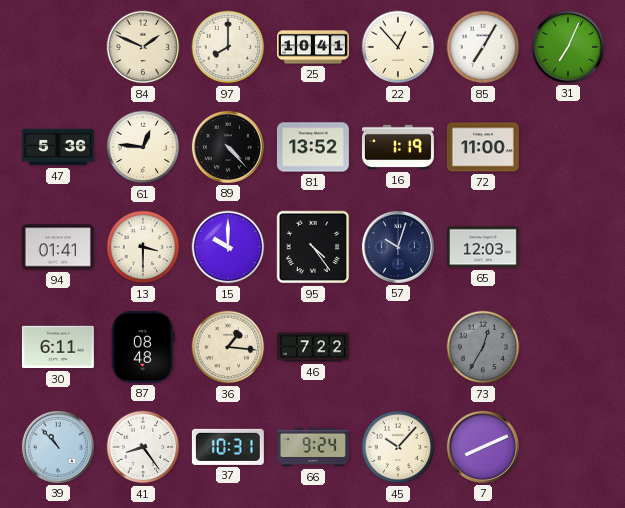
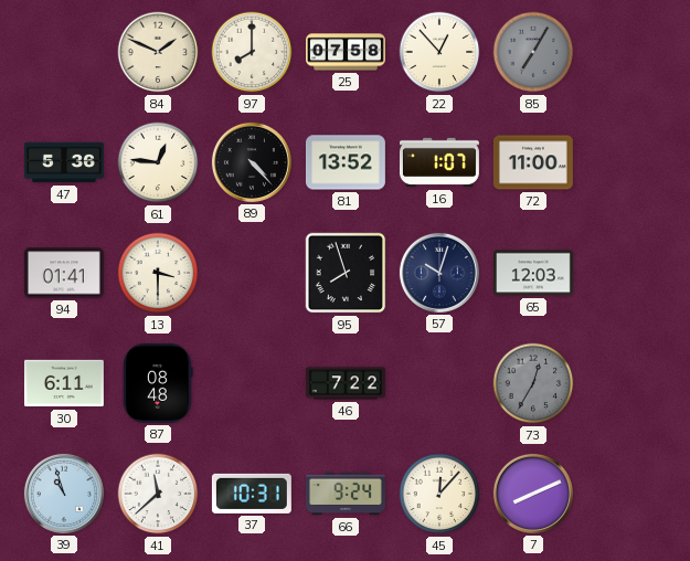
25: 10:41 -> 07:58 (347, 52)
85 dial: white -> grey (533, 52)
31: 7:04 -> none (568, 47)
16: 1:19 -> 1:07 (439, 162)
15: 10:00 -> none (228, 247)
95: 4:24 -> 7:57 (346, 273)
36: 1:16 -> none (228, 347)
39: 10:53 -> 10:57 (64, 494)
41: 8:24 -> 11:38 (158, 494)
45: 10:07 -> 12:07 (439, 494)
